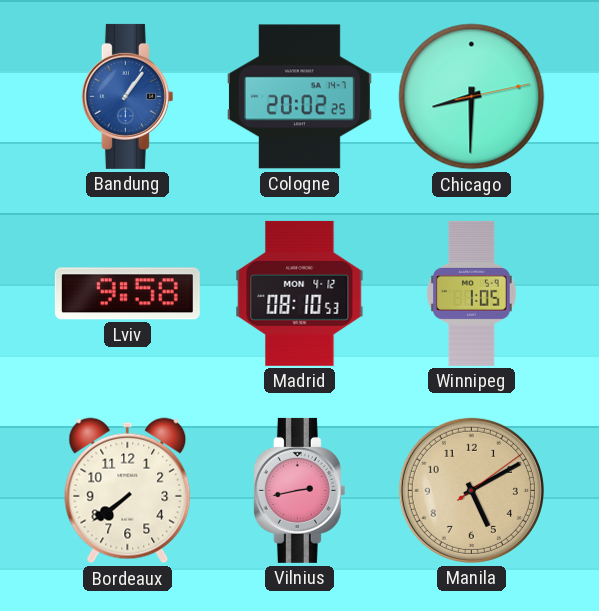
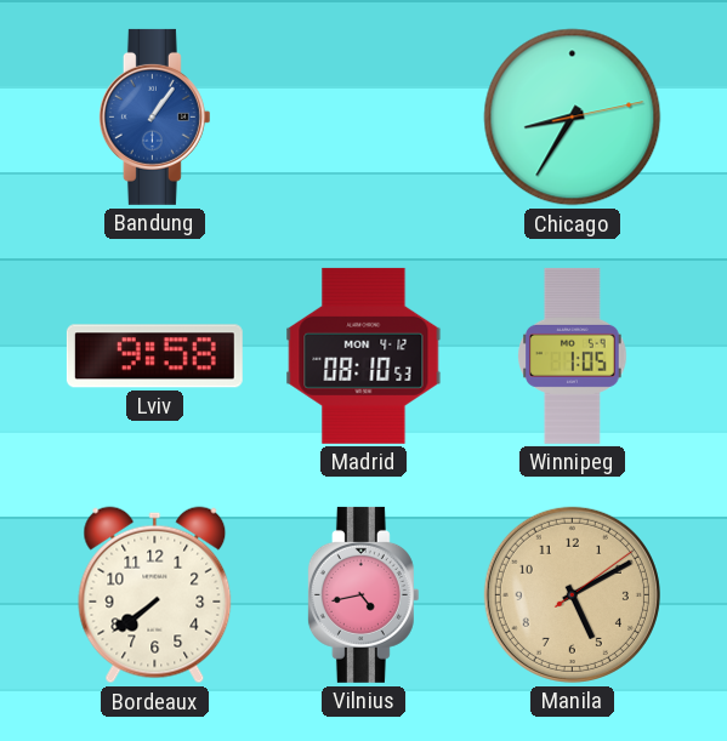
Cologne: 20:02 -> none (299, 97)
Chicago: 8:30 -> 8:35 (573, 118)
Vilnius: 2:43 -> 4:43 (363, 594)
